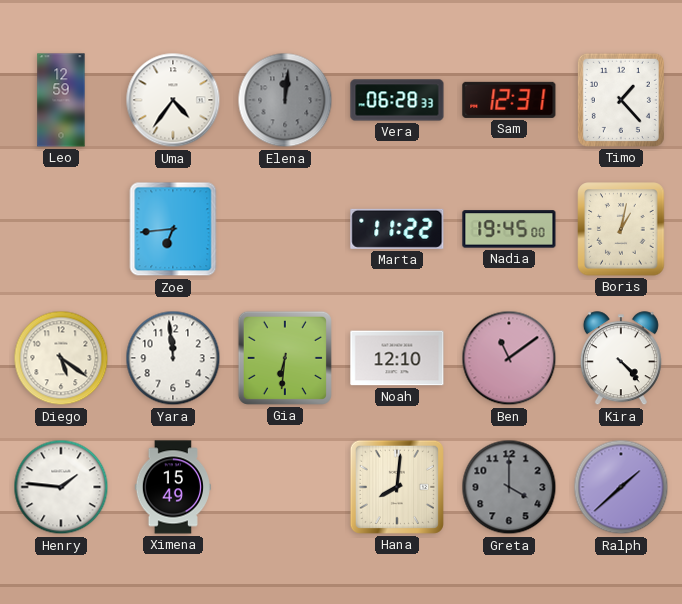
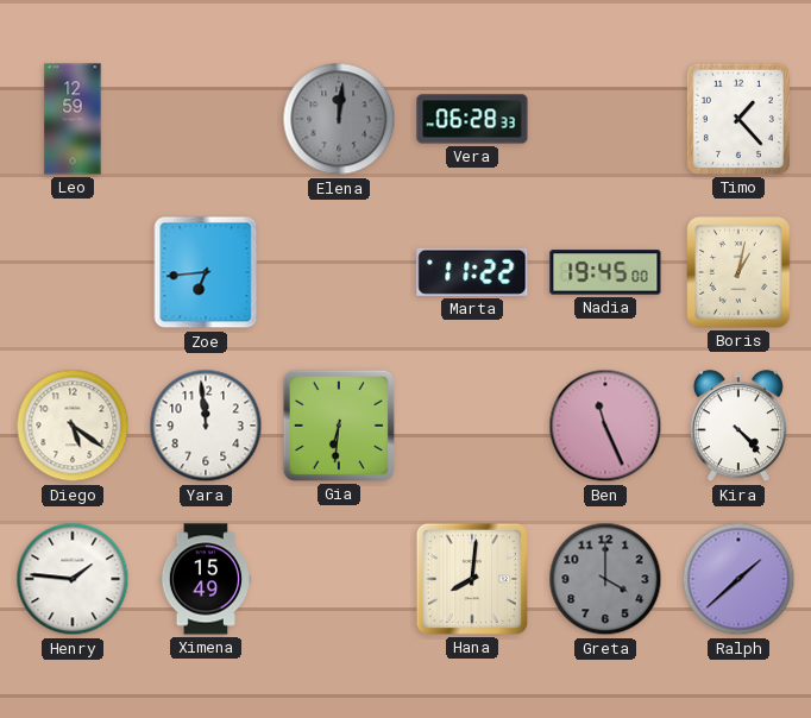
Uma: 4:36 -> none (173, 100)
Sam: 12:31 -> none (509, 100)
Noah: 12:10 -> none (397, 358)
Ben: 11:09 -> 11:26 (605, 426)
